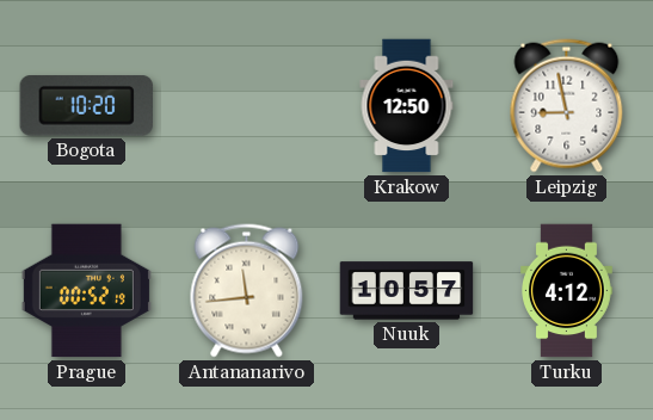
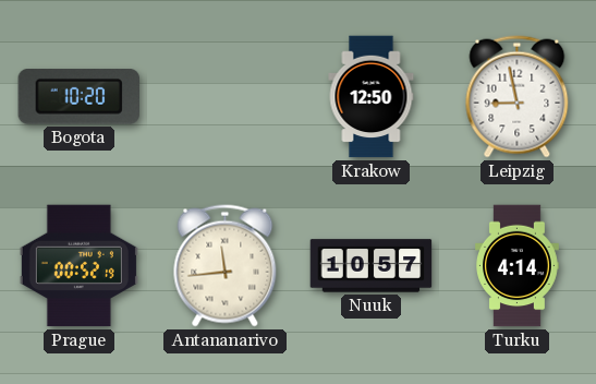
Turku: 4:12 -> 4:14 (518, 266)
